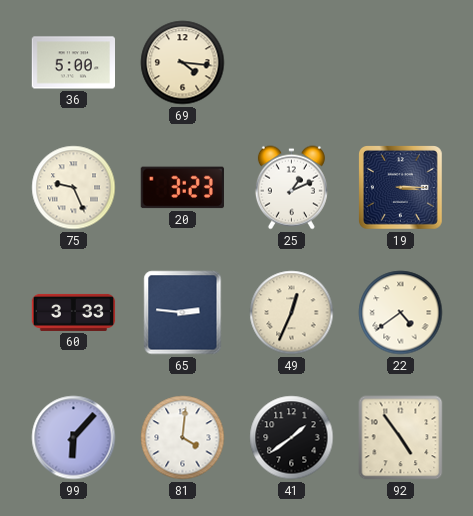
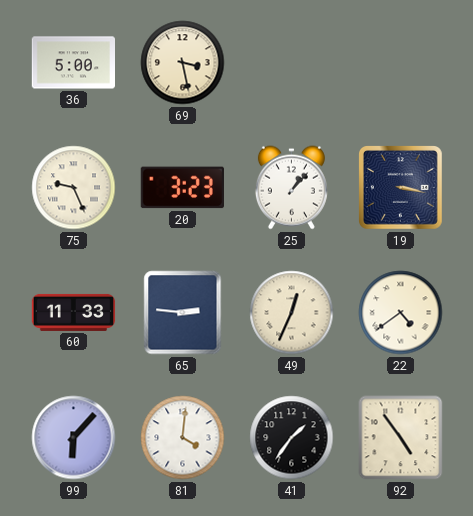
69: 4:16 -> 3:28 (183, 63)
25: 1:11 -> 1:07 (291, 188)
19: 3:15 -> 3:17 (401, 188)
60: 3:33 -> 11:33 (74, 312)
41: 1:39 -> 1:36 (292, 438)
